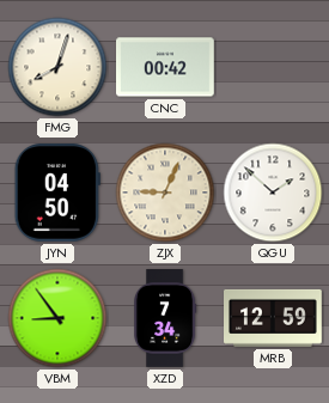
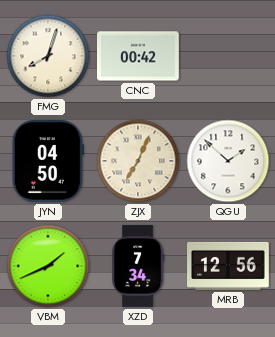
ZJX: 9:04 -> 7:04 (138, 161)
VBM: 8:54 -> 1:41 (48, 266)
MRB: 12:59 -> 12:56 (229, 266)
